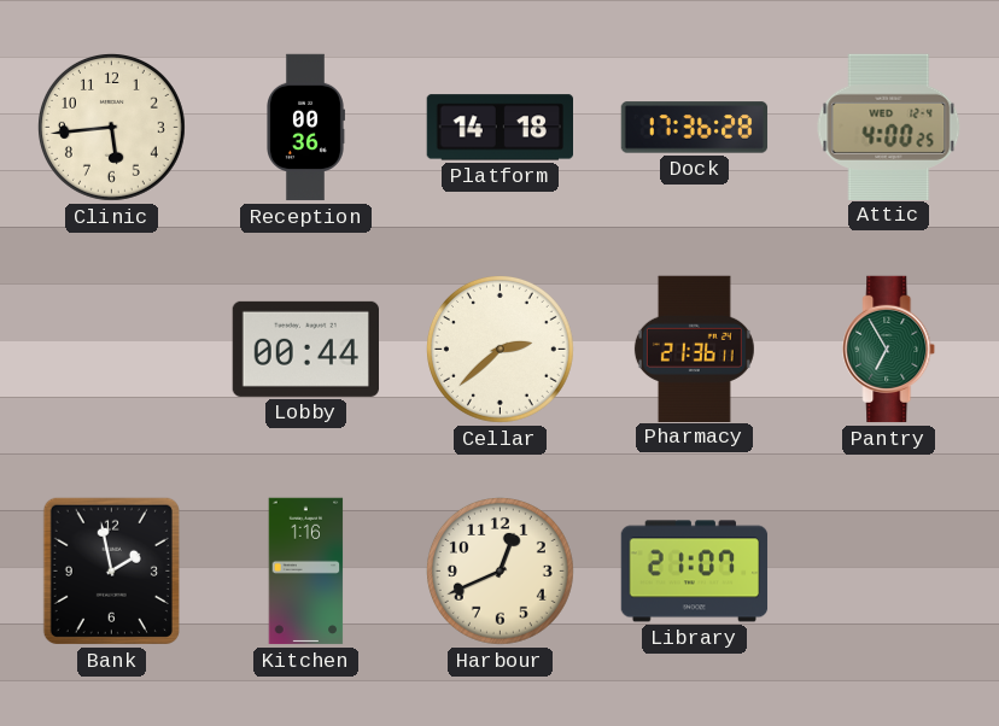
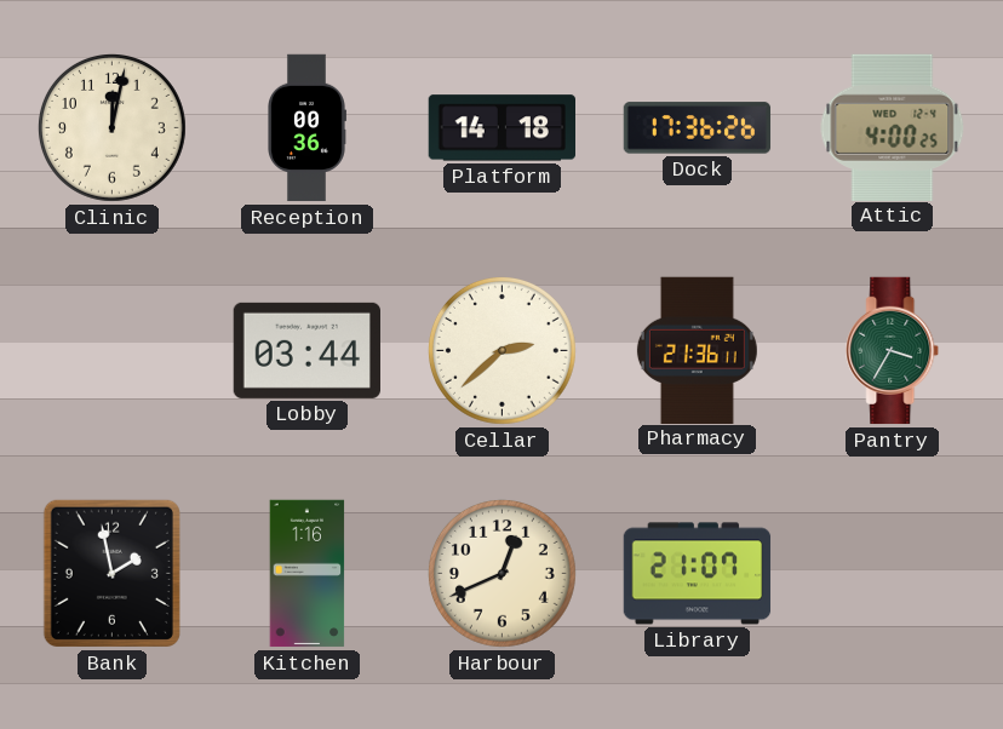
Clinic: 5:44 -> 12:02 (111, 127)
Dock: 17:36:28 -> 17:36:26 (698, 128)
Lobby: 00:44 -> 03:44 (306, 350)
Pantry: 6:55 -> 3:35 (893, 351)
